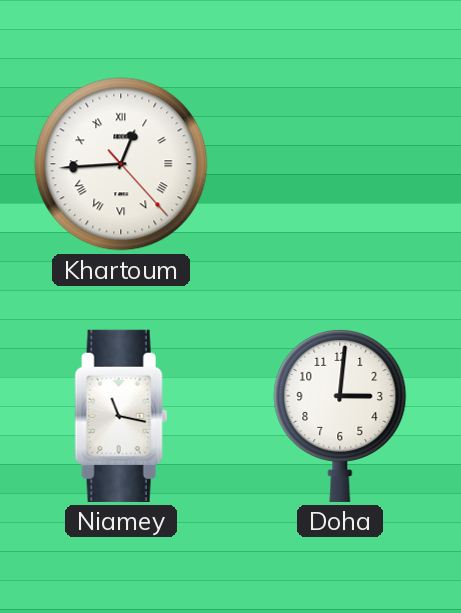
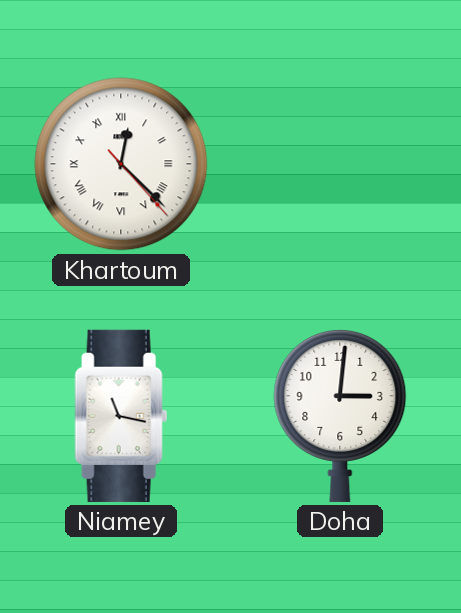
Khartoum: 12:44 -> 12:22 (121, 164)
